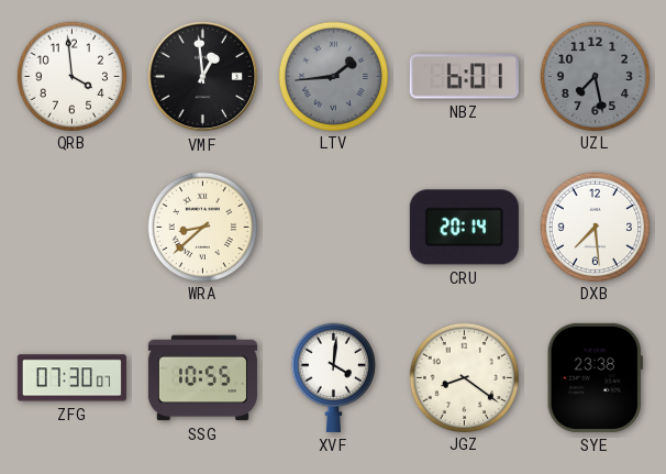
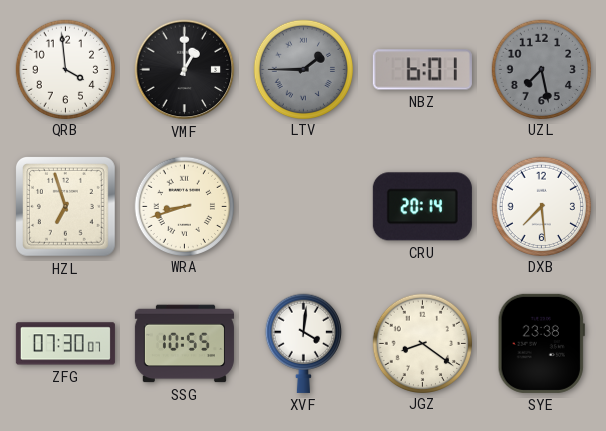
VMF: 12:59 -> 1:00 (185, 70)
LTV: 1:44 -> 1:45 (303, 69)
HZL: none -> 6:57 (65, 206)
WRA: 8:38 -> 8:42 (184, 206)
